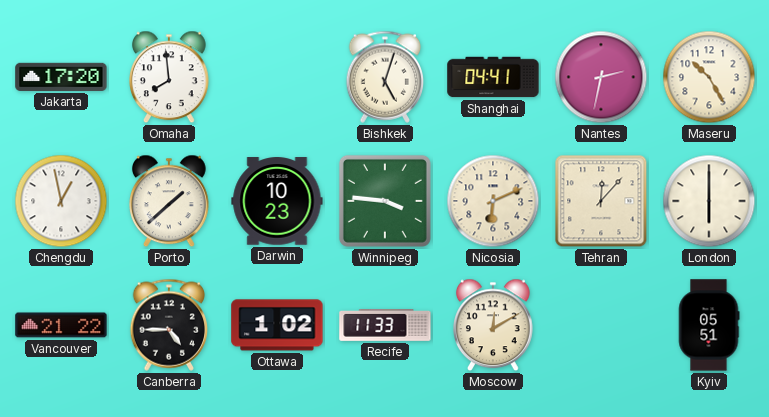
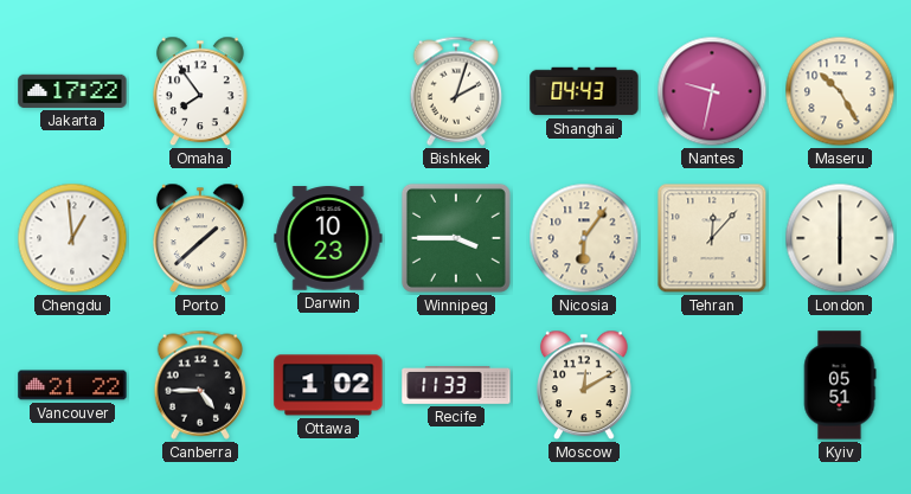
Jakarta: 17:20 -> 17:22 (72, 91)
Omaha: 7:59 -> 7:54 (201, 91)
Bishkek: 5:03 -> 2:03 (456, 91)
Shanghai: 04:41 -> 04:43 (584, 91)
Nantes: 2:32 -> 9:32 (712, 91)
Chengdu: 12:58 -> 12:59 (72, 238)
Winnipeg: 3:46 -> 3:45 (456, 238)
Nicosia: 6:11 -> 6:06 (584, 238)
